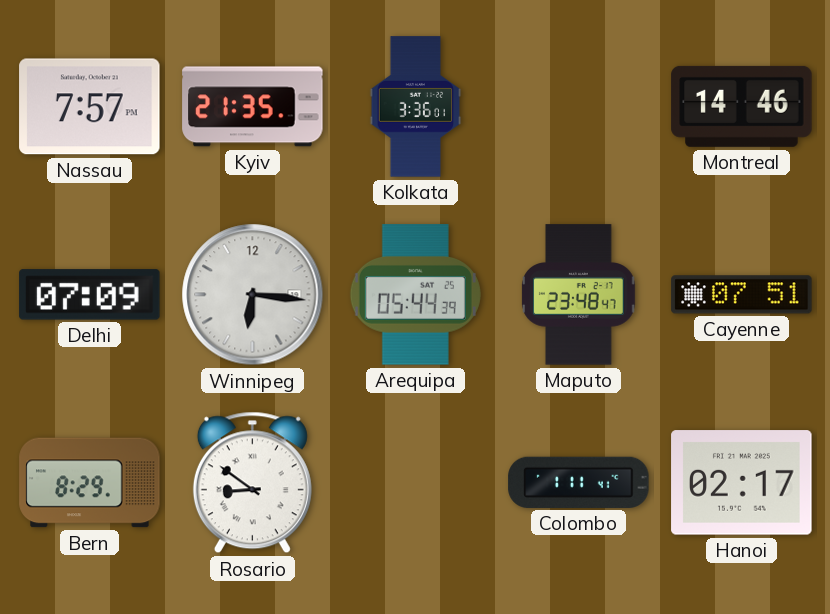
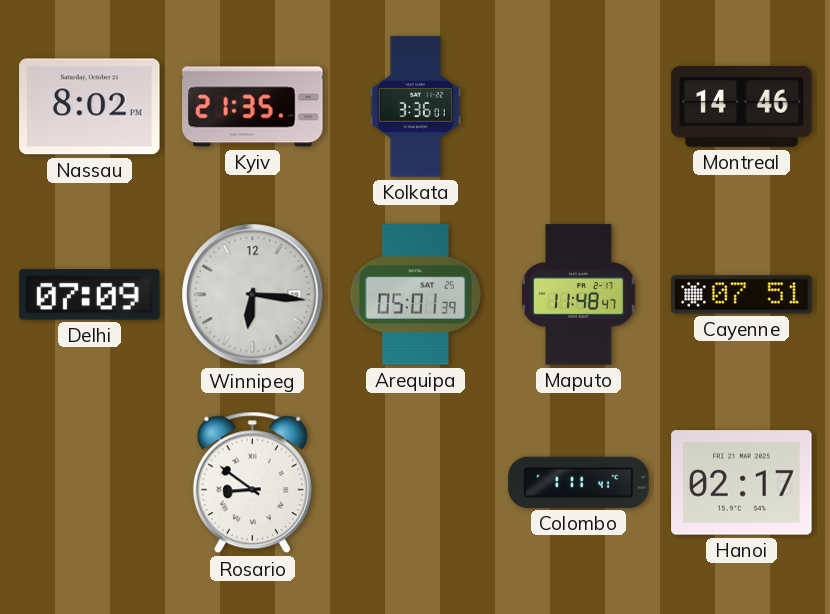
Nassau: 7:57 -> 8:02 (90, 107)
Arequipa: 05:44 -> 05:01 (415, 295)
Maputo: 23:48 -> 11:48 (579, 295)
Bern: 8:29 -> none (90, 483)
